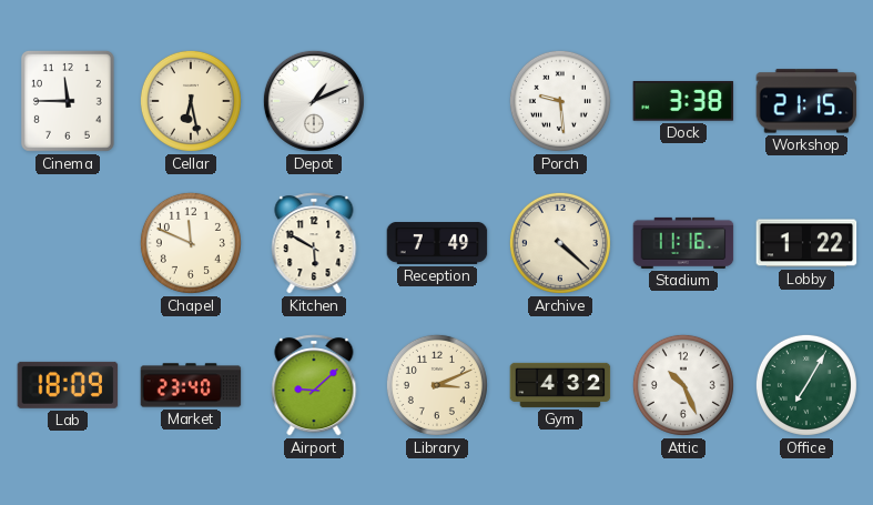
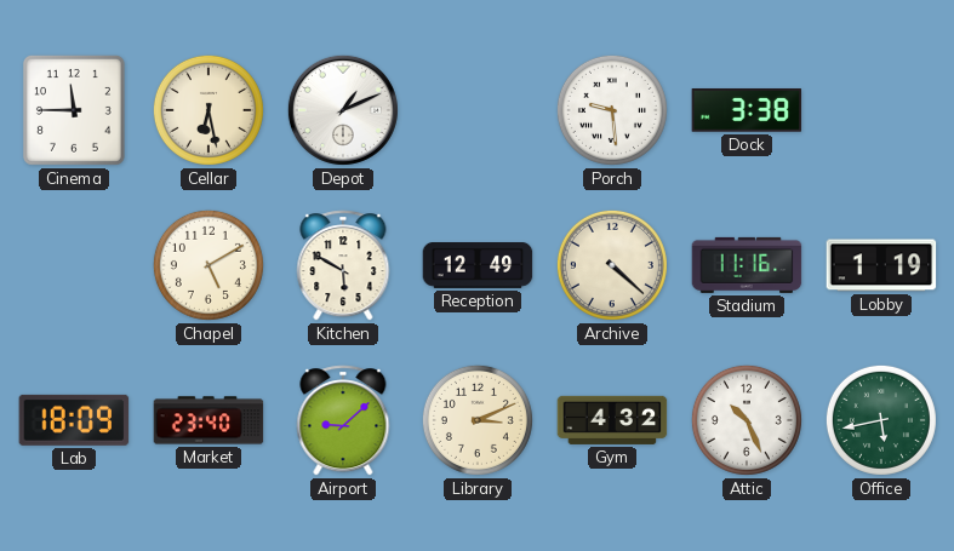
Workshop: 21:15 -> none (806, 101)
Chapel: 11:49 -> 5:10 (208, 265)
Reception: 7:49 -> 12:49 (478, 266)
Lobby: 1:22 -> 1:19 (881, 265)
Office: 7:05 -> 5:43 (881, 420)
